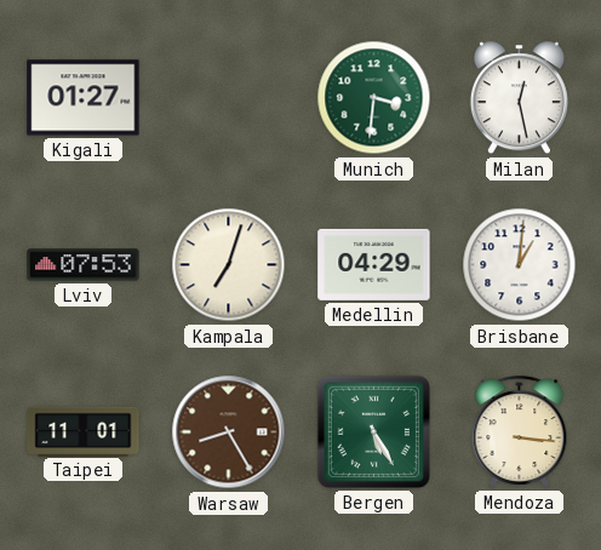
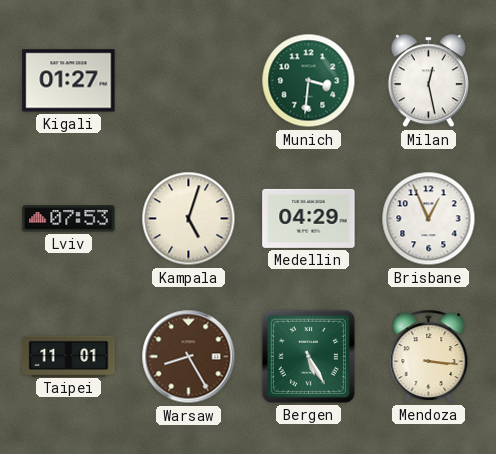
Kampala: 7:03 -> 5:03 (189, 219)
Brisbane: 1:01 -> 12:56 (429, 219)
